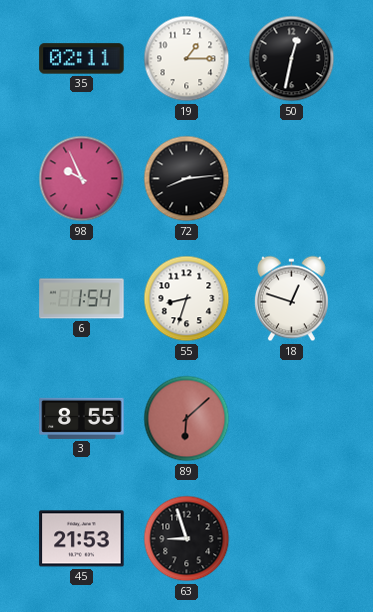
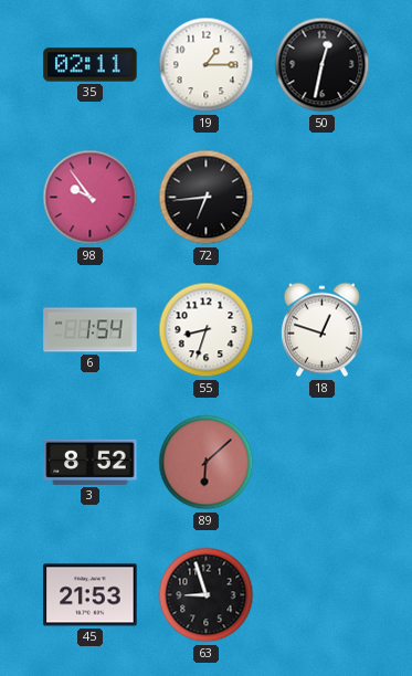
98: 9:56 -> 9:54 (91, 198)
72: 8:14 -> 6:44 (207, 198)
3: 8:55 -> 8:52 (91, 462)
